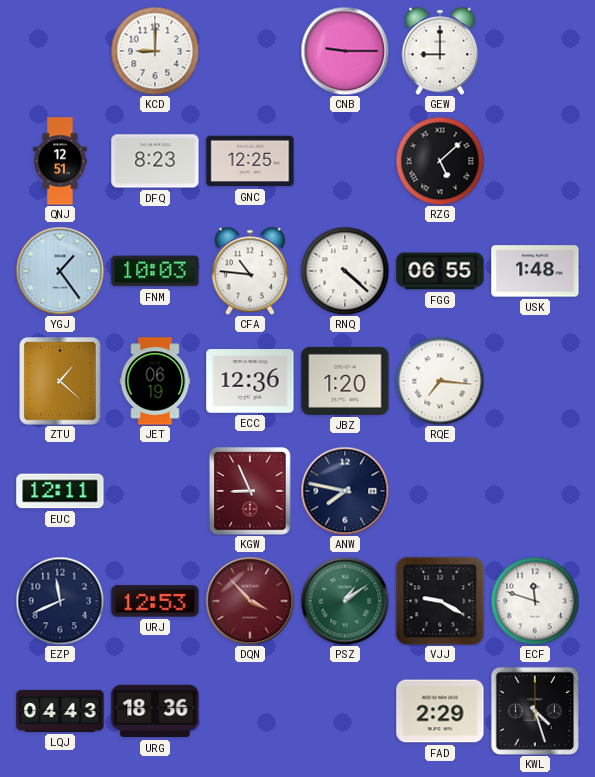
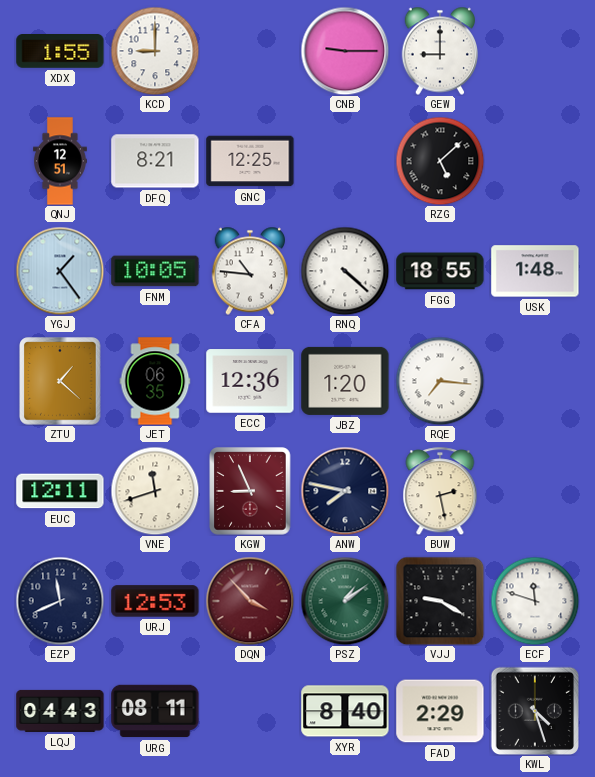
XDX: none -> 1:55 (60, 52)
DFQ: 8:23 -> 8:21 (155, 161)
FNM: 10:03 -> 10:05 (155, 271)
FGG: 06:55 -> 18:55 (440, 271)
JET: 06:19 -> 06:35 (155, 381)
VNE: none -> 11:42 (155, 491)
BUW: none -> 2:28 (440, 491)
URG: 18:36 -> 08:11 (155, 711)
XYR: none -> 8:40 (345, 711)
